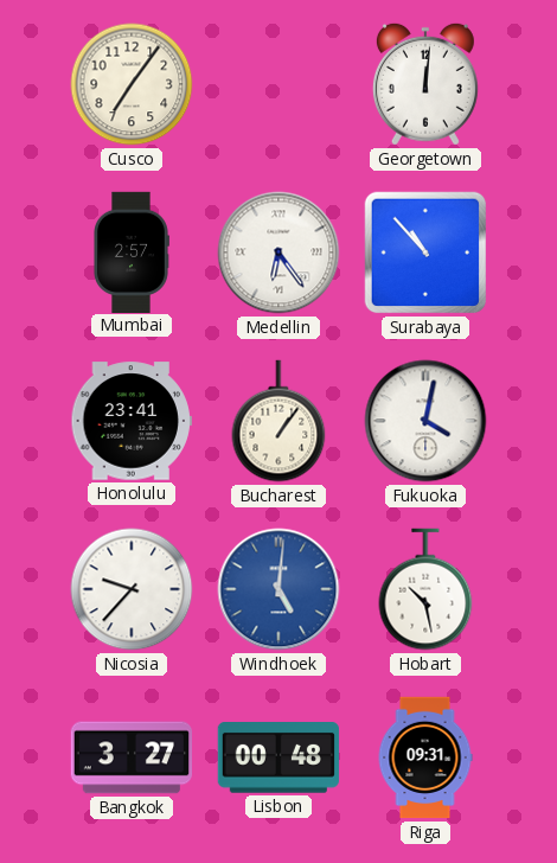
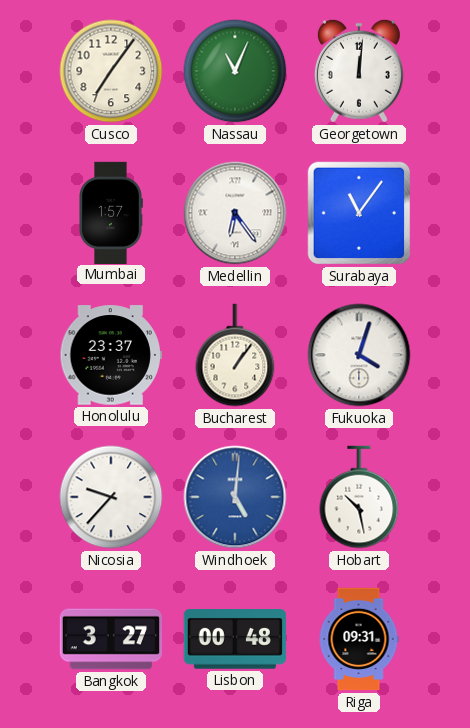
Nassau: none -> 11:04 (235, 71)
Mumbai: 2:57 -> 1:57 (111, 212)
Surabaya: 10:53 -> 11:06 (359, 213)
Honolulu: 23:41 -> 23:37 (111, 355)
Fukuoka: 4:02 -> 4:03 (359, 355)
